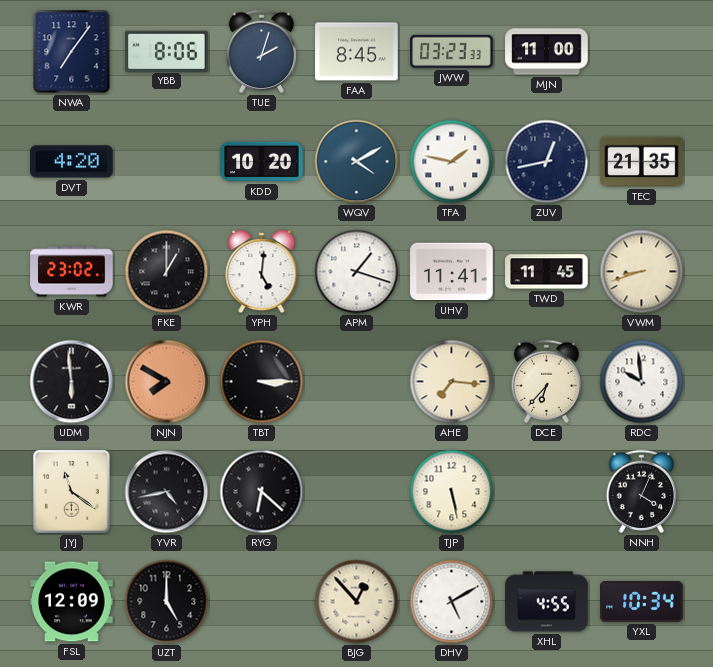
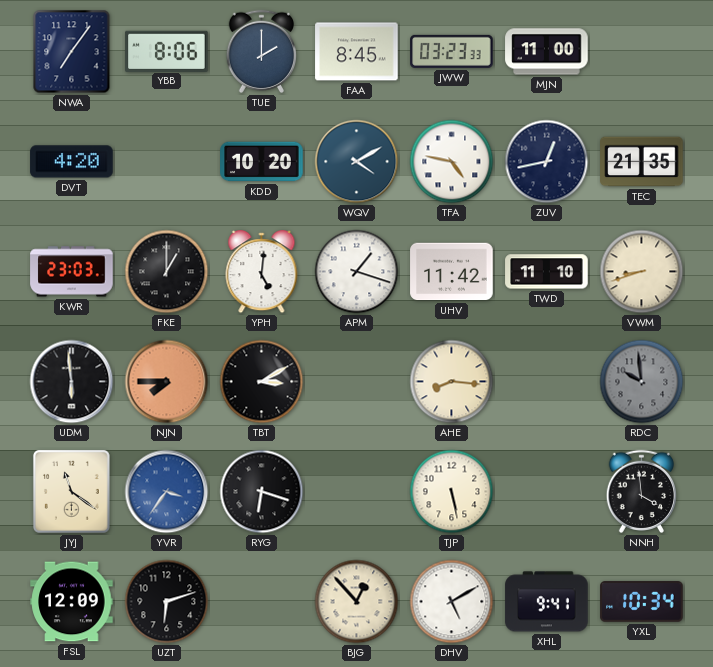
TUE: 2:03 -> 2:00 (261, 51)
TFA: 1:47 -> 4:47 (452, 162)
KWR: 23:02 -> 23:03 (72, 272)
UHV: 11:41 -> 11:42 (452, 272)
TWD: 11:45 -> 11:10 (547, 272)
NJN: 7:50 -> 7:45 (167, 382)
TBT: 3:15 -> 3:10 (262, 382)
AHE: 7:16 -> 8:16 (452, 382)
DCE: 6:37 -> none (546, 381)
RDC dial: white -> grey (642, 382)
YVR: 4:43 -> 3:36 (167, 492)
YVR dial: black -> blue (167, 492)
RYG: 6:22 -> 6:18 (262, 492)
NNH: 4:04 -> 3:59 (641, 491)
UZT: 5:00 -> 6:12 (167, 602)
XHL: 4:55 -> 9:41 (547, 602)
